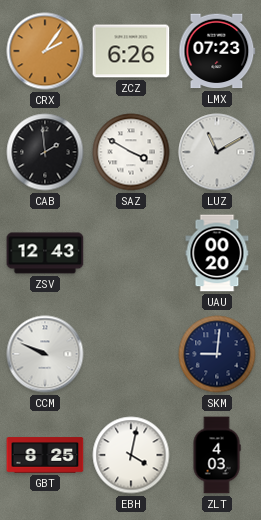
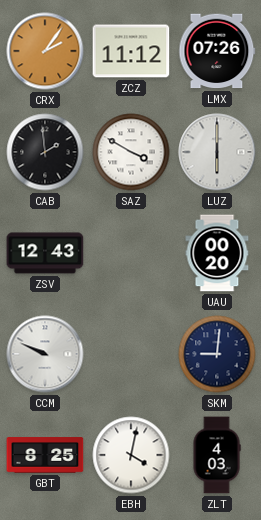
ZCZ: 6:26 -> 11:12 (131, 51)
LMX: 07:23 -> 07:26 (217, 51)
LUZ: 11:10 -> 6:00 (217, 152)
